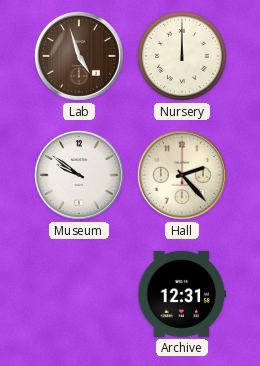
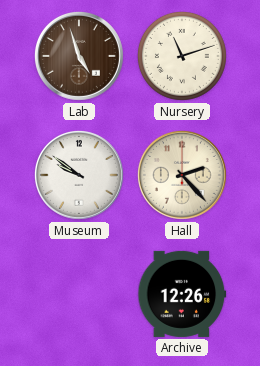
Nursery: 12:00 -> 11:12 (182, 56)
Archive: 12:31 -> 12:26 (182, 294)
